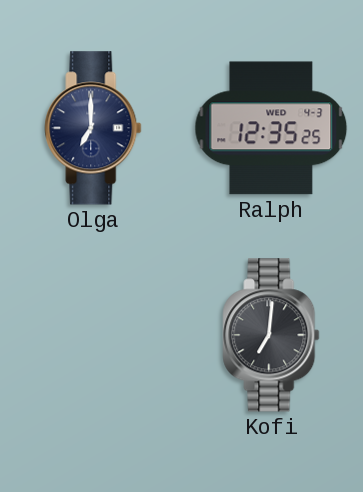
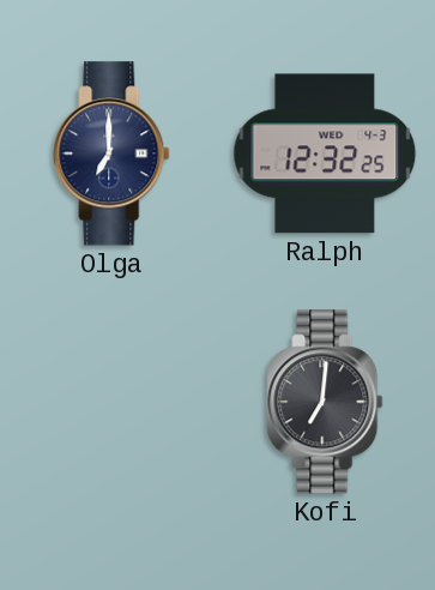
Ralph: 12:35 -> 12:32 (325, 153)
